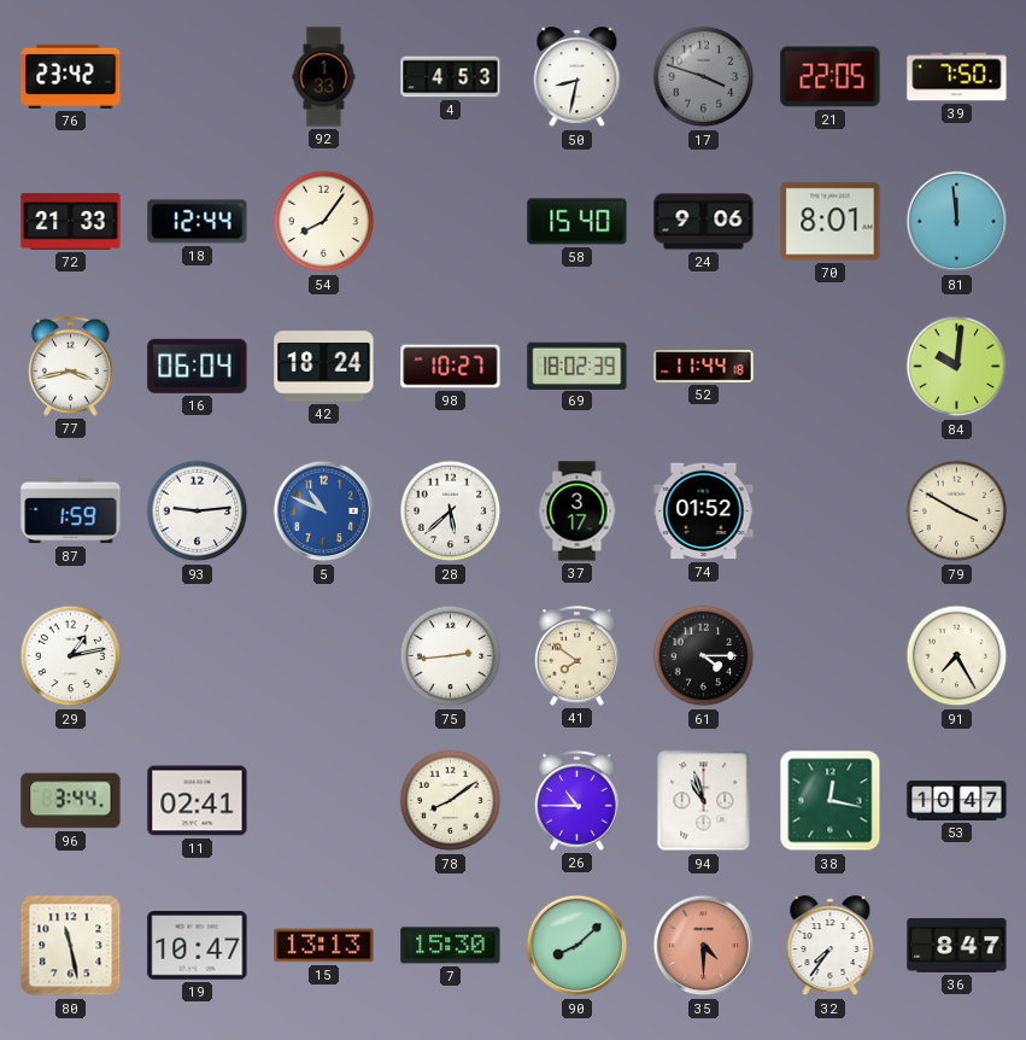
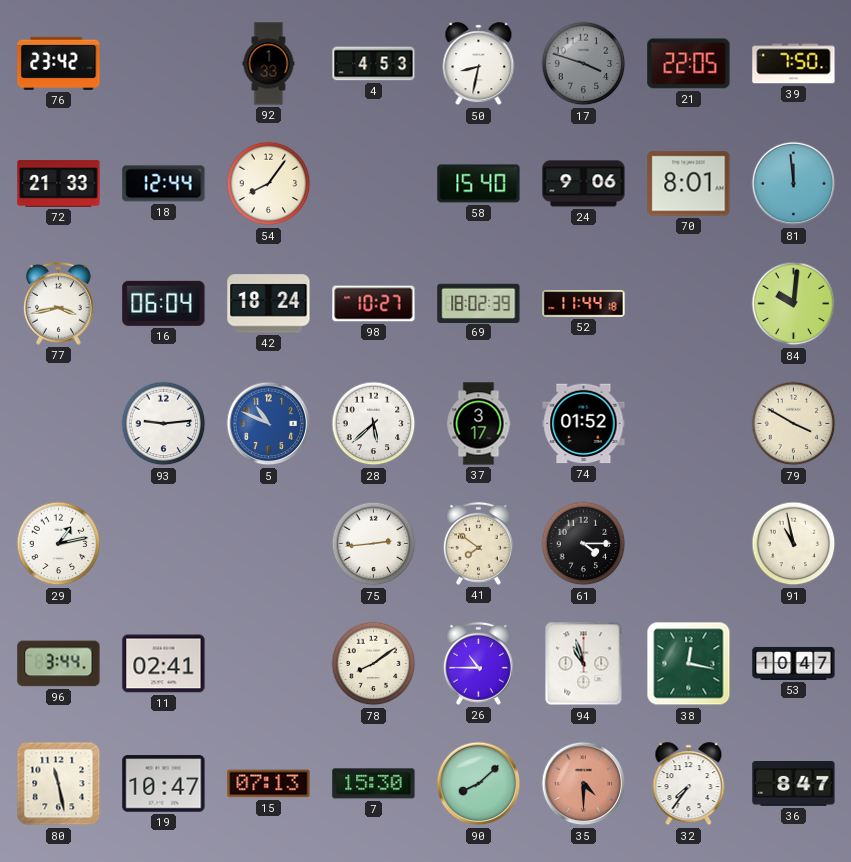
87: 1:59 -> none (71, 512)
91: 7:25 -> 10:58 (794, 544)
15: 13:13 -> 07:13 (269, 784)
